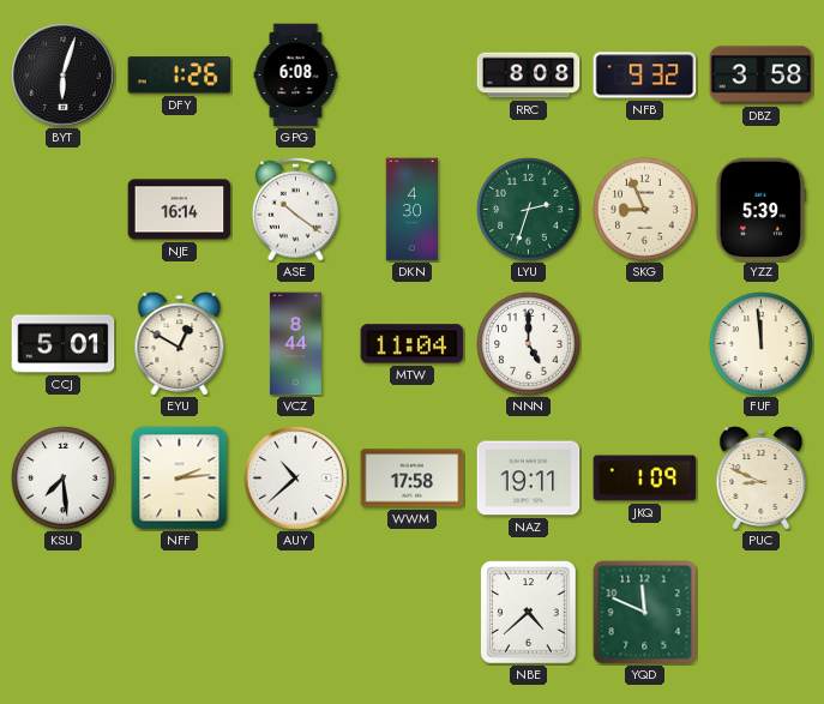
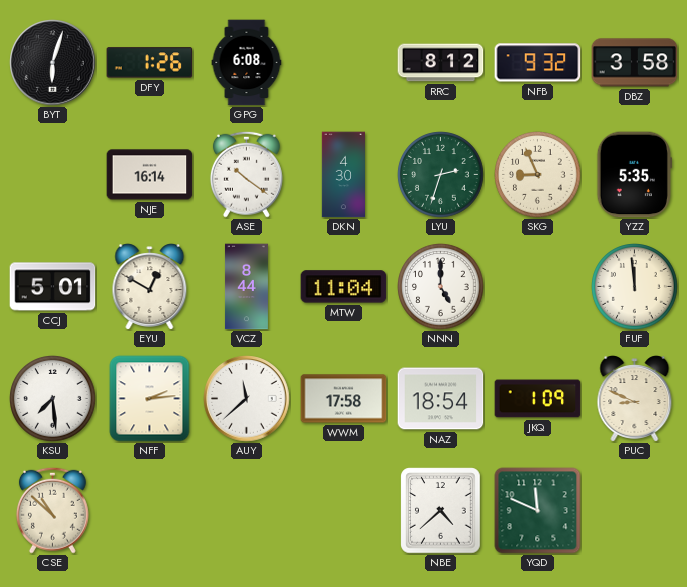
RRC: 8:08 -> 8:12 (441, 63)
YZZ: 5:39 -> 5:35 (634, 175)
AUY: 10:38 -> 11:38 (247, 399)
NAZ: 19:11 -> 18:54 (441, 399)
CSE: none -> 10:52 (52, 510)
